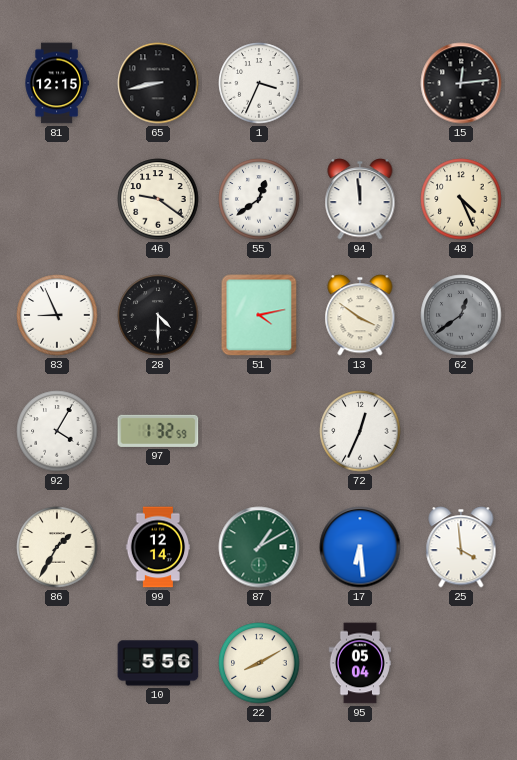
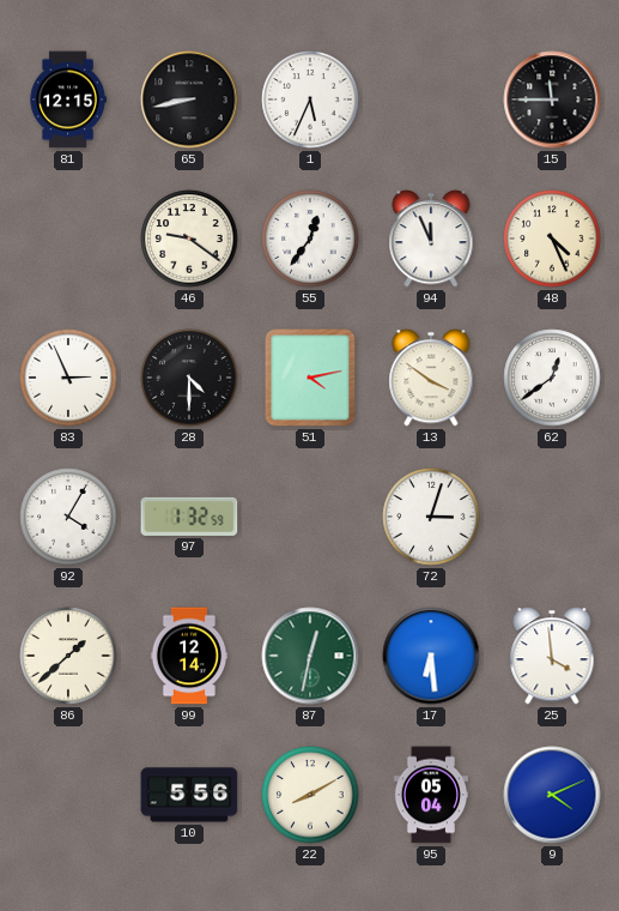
1: 3:34 -> 5:34 (310, 99)
15: 12:14 -> 11:45 (552, 99)
55: 12:39 -> 12:36 (310, 239)
94: 11:59 -> 11:56 (431, 239)
83: 8:56 -> 2:56 (68, 378)
62 dial: grey -> white (552, 378)
72: 12:34 -> 3:03 (431, 517)
86: 1:35 -> 1:38 (68, 656)
87: 1:10 -> 12:32 (310, 656)
9: none -> 4:11 (552, 795)
